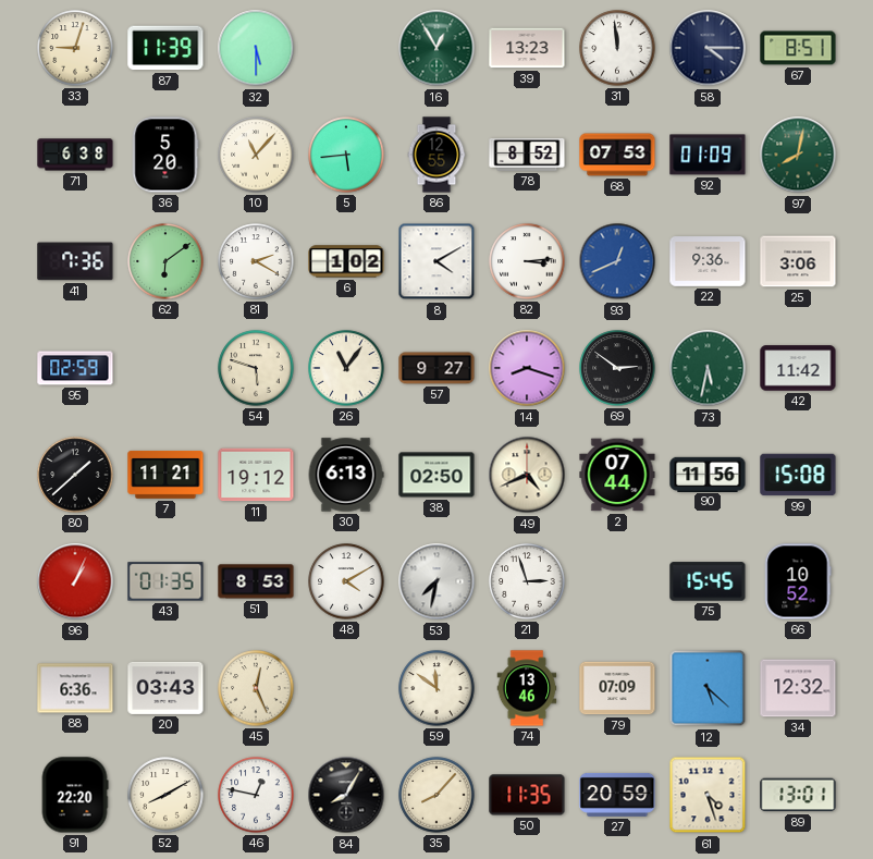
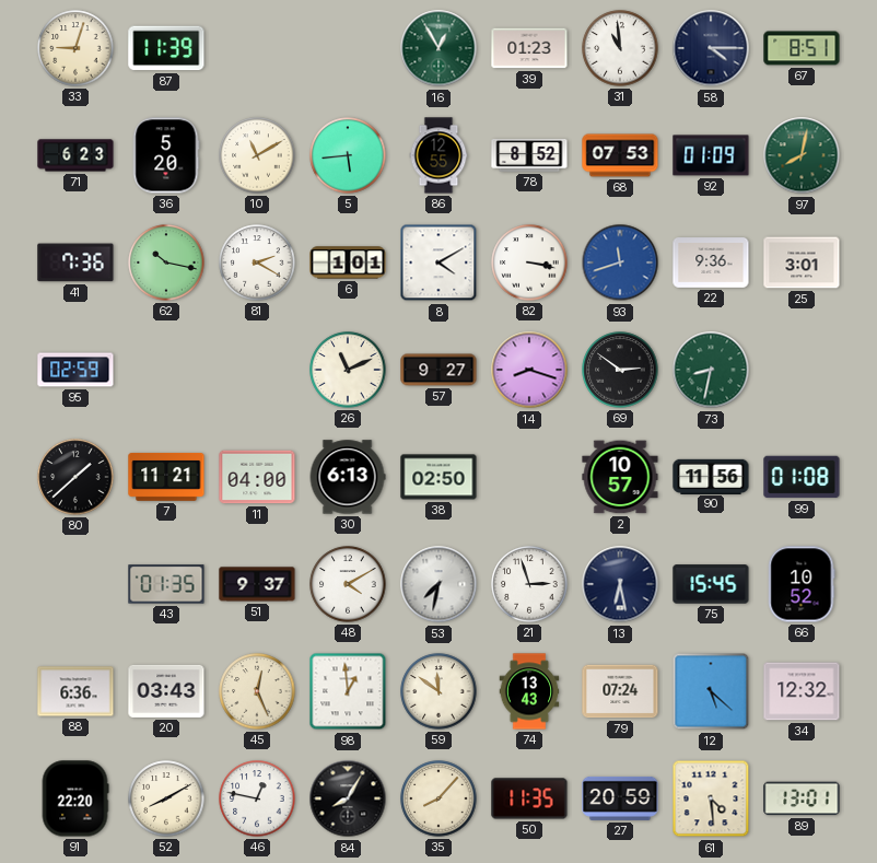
32: 5:30 -> none (256, 48)
39: 13:23 -> 01:23 (529, 48)
31: 11:59 -> 10:59 (620, 48)
71: 6:38 -> 6:23 (75, 155)
10: 11:07 -> 11:10 (257, 155)
62: 6:09 -> 10:17 (166, 263)
6: 1:02 -> 1:01 (348, 263)
82: 3:14 -> 3:17 (529, 263)
93: 12:41 -> 11:42 (620, 263)
25: 3:06 -> 3:01 (802, 263)
54: 5:48 -> none (256, 368)
26: 11:06 -> 11:11 (348, 370)
73: 5:32 -> 8:32 (711, 370)
42: 11:42 -> none (798, 368)
11: 19:12 -> 04:00 (257, 477)
49: 4:41 -> none (527, 475)
2: 07:44 -> 10:57 (620, 477)
99: 15:08 -> 01:08 (802, 477)
96: 1:04 -> none (75, 581)
51: 8:53 -> 9:37 (257, 584)
13: none -> 6:28 (620, 584)
98: none -> 12:59 (348, 691)
74: 13:46 -> 13:43 (529, 691)
79: 07:09 -> 07:24 (620, 691)
61: 4:27 -> 4:29 (711, 798)
